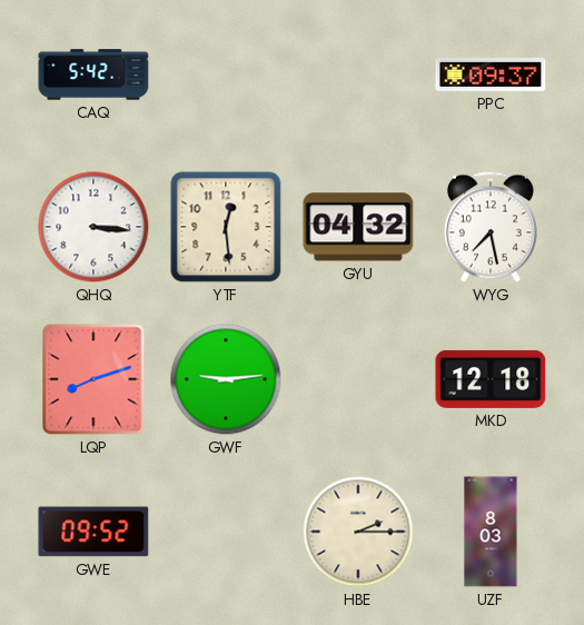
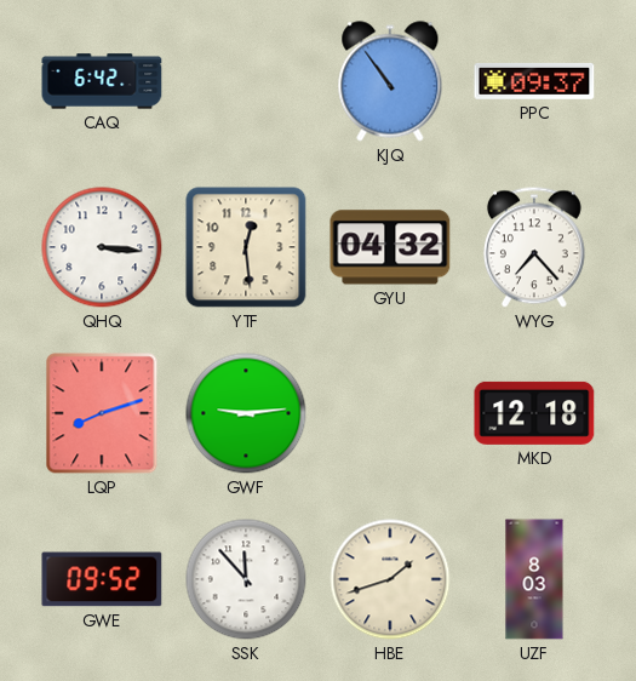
CAQ: 5:42 -> 6:42 (102, 81)
KJQ: none -> 10:54 (390, 81)
WYG: 7:28 -> 7:23 (534, 247)
SSK: none -> 11:53 (246, 579)
HBE: 2:15 -> 1:42 (390, 579)
